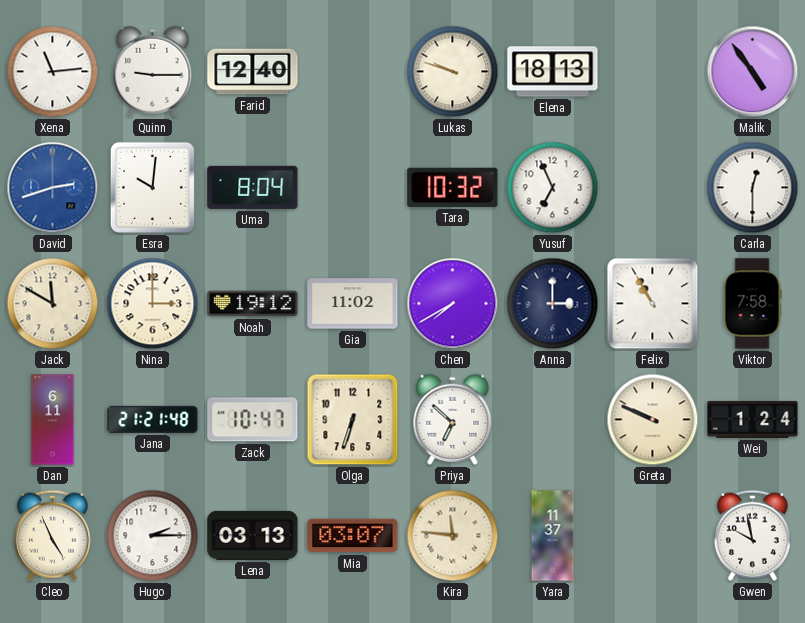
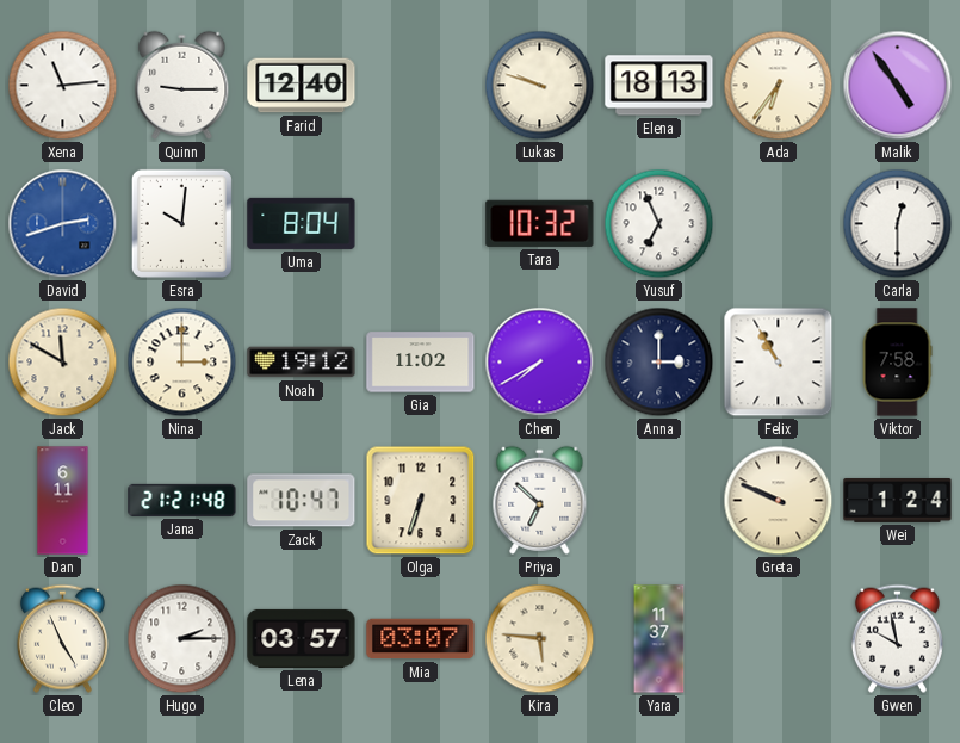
Ada: none -> 6:36 (779, 86)
Lena: 03:13 -> 03:57 (302, 638)
Kira: 11:46 -> 5:46 (540, 639)
